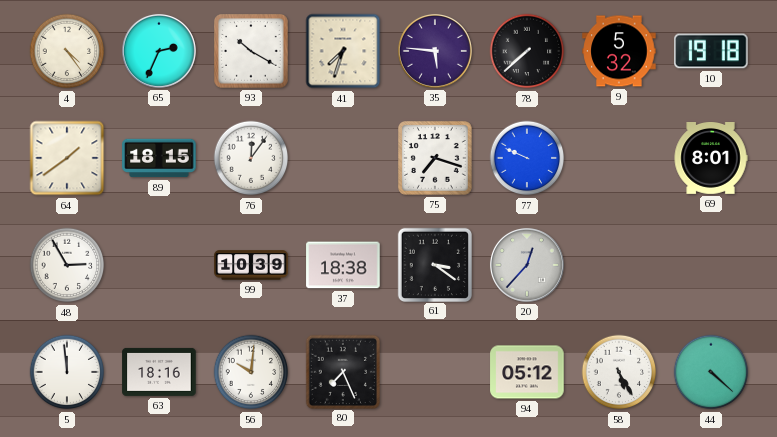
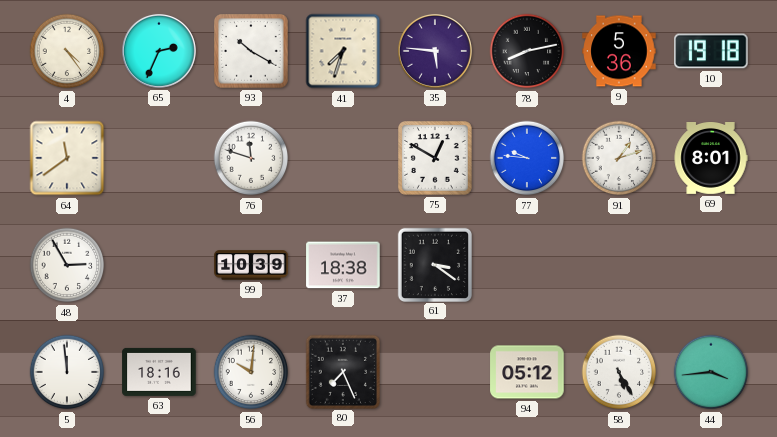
78: 7:38 -> 8:13 (527, 51)
9: 5:32 -> 5:36 (619, 51)
64: 1:39 -> 11:39 (67, 158)
89: 18:15 -> none (159, 158)
76: 12:06 -> 11:48 (251, 158)
75: 7:18 -> 12:50 (436, 159)
77: 9:49 -> 9:46 (527, 158)
91: none -> 1:12 (619, 158)
20: 12:37 -> none (527, 265)
44: 4:22 -> 3:44 (711, 372)
